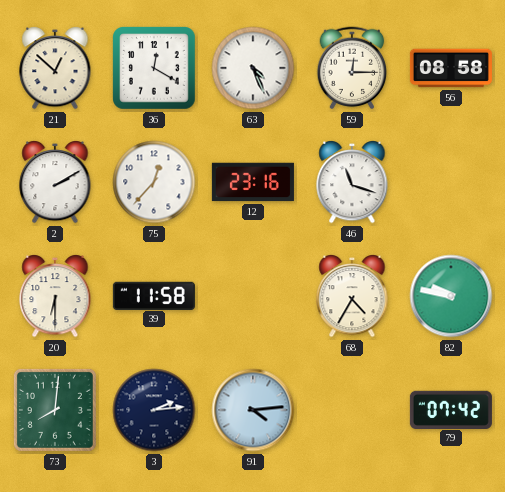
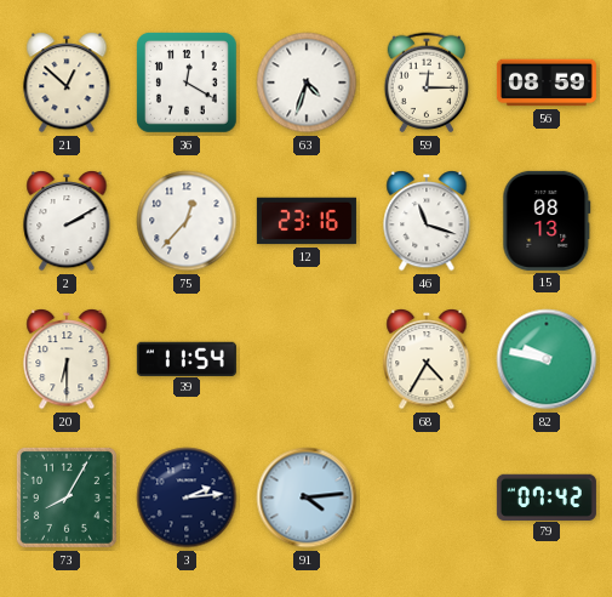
63: 4:26 -> 4:33 (307, 83)
56: 08:58 -> 08:59 (547, 83)
15: none -> 08:13 (547, 221)
39: 11:58 -> 11:54 (187, 358)
73: 8:01 -> 8:05 (67, 497)
